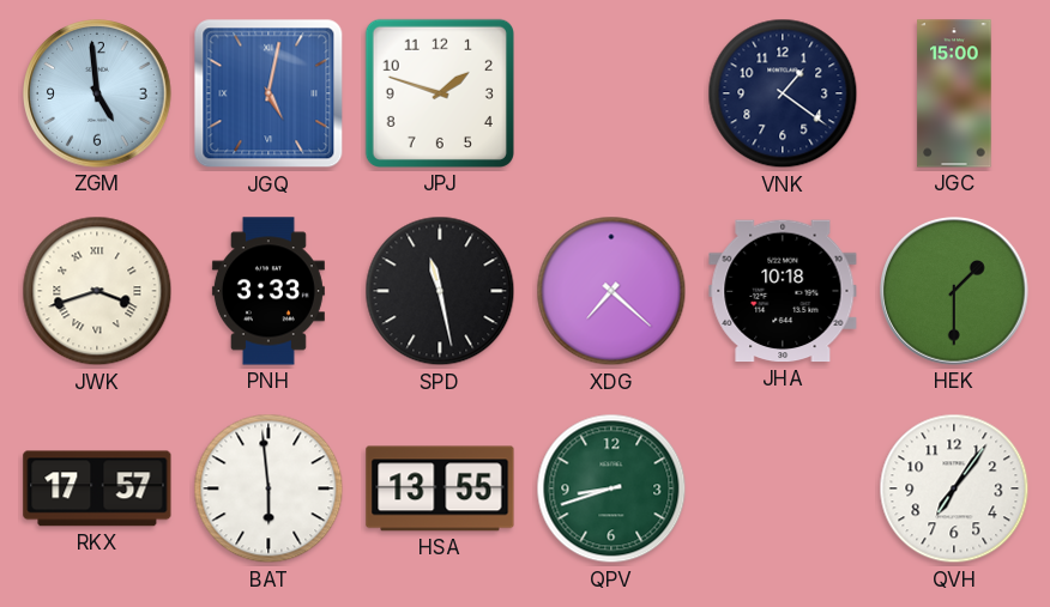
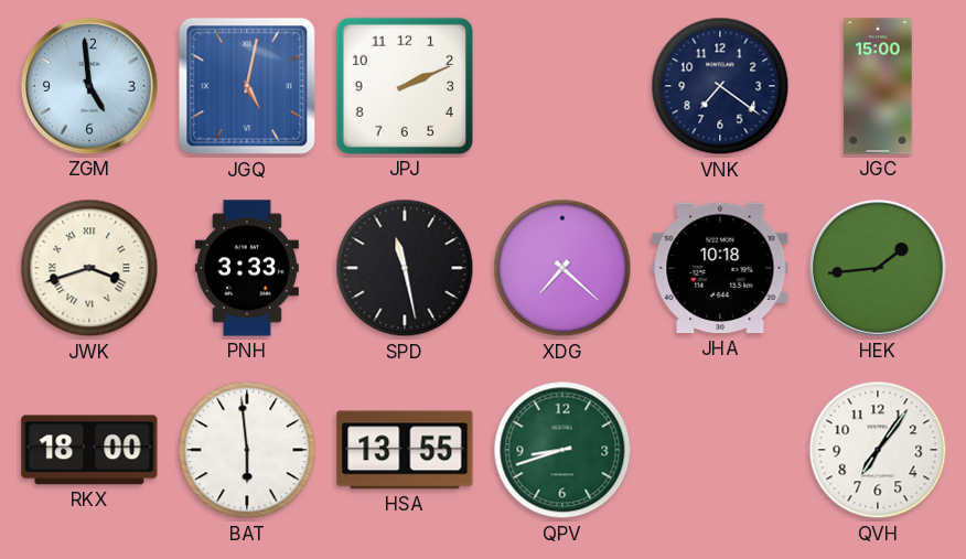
JPJ: 1:48 -> 2:11 (405, 86)
VNK: 1:21 -> 7:21 (720, 86)
HEK: 1:30 -> 1:44 (879, 269)
RKX: 17:57 -> 18:00 (89, 450)
